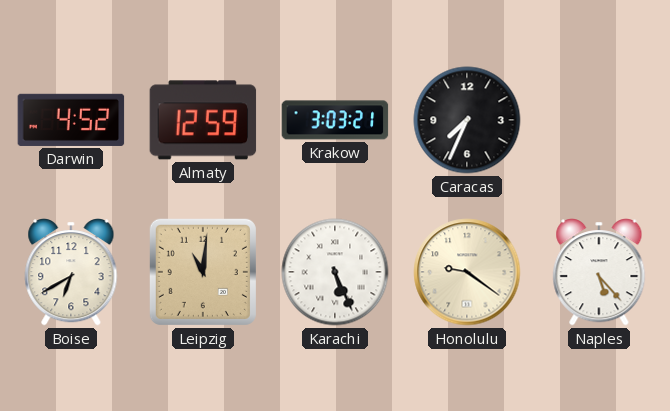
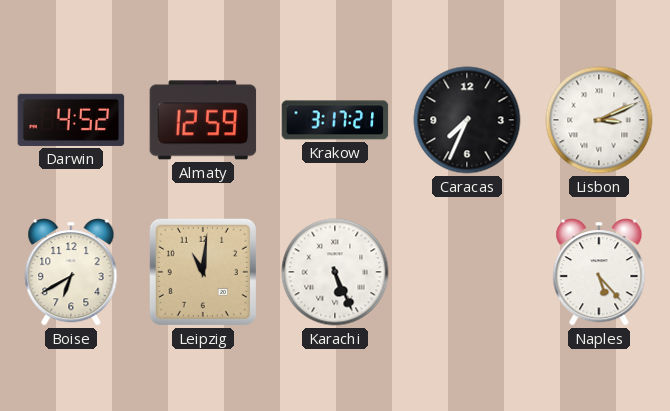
Krakow: 3:03 -> 3:17 (335, 120)
Lisbon: none -> 3:11 (599, 120)
Honolulu: 9:21 -> none (467, 272)
